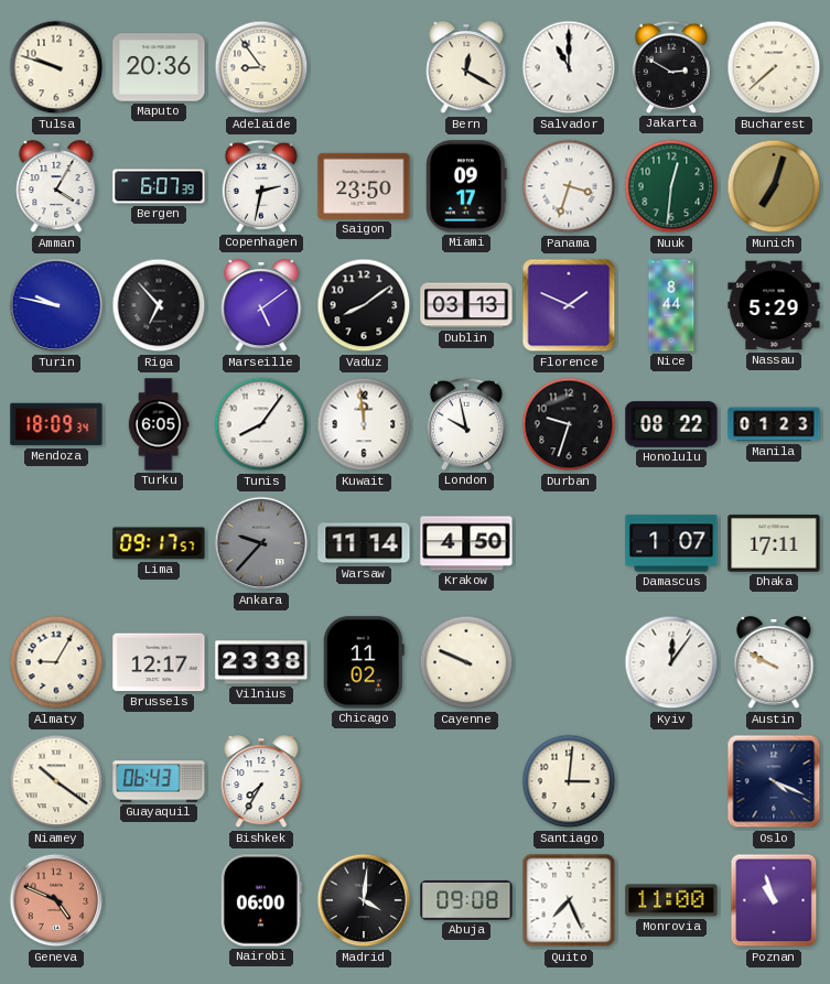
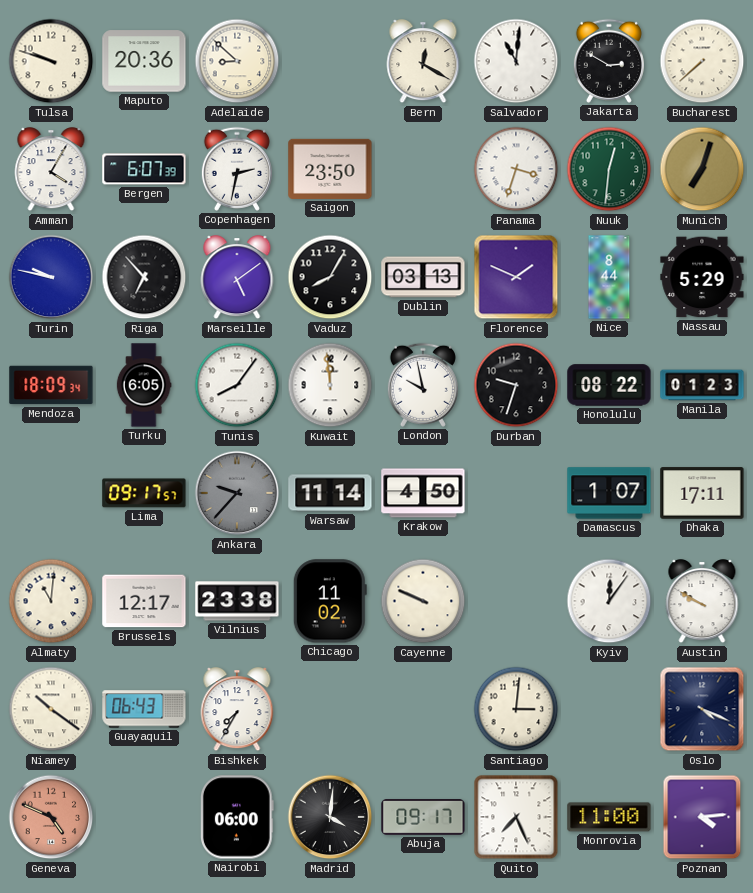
Adelaide: 8:54 -> 8:52 (237, 61)
Salvador: 11:00 -> 11:01 (516, 61)
Miami: 09:17 -> none (466, 186)
Vaduz: 8:09 -> 8:05 (330, 277)
Almaty: 9:05 -> 11:01 (51, 601)
Abuja: 09:08 -> 09:17 (423, 818)
Poznan: 10:57 -> 4:14 (702, 817)
